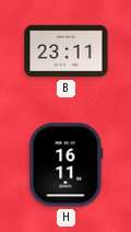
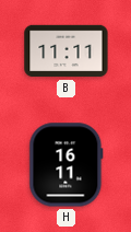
B: 23:11 -> 11:11 (67, 51)
